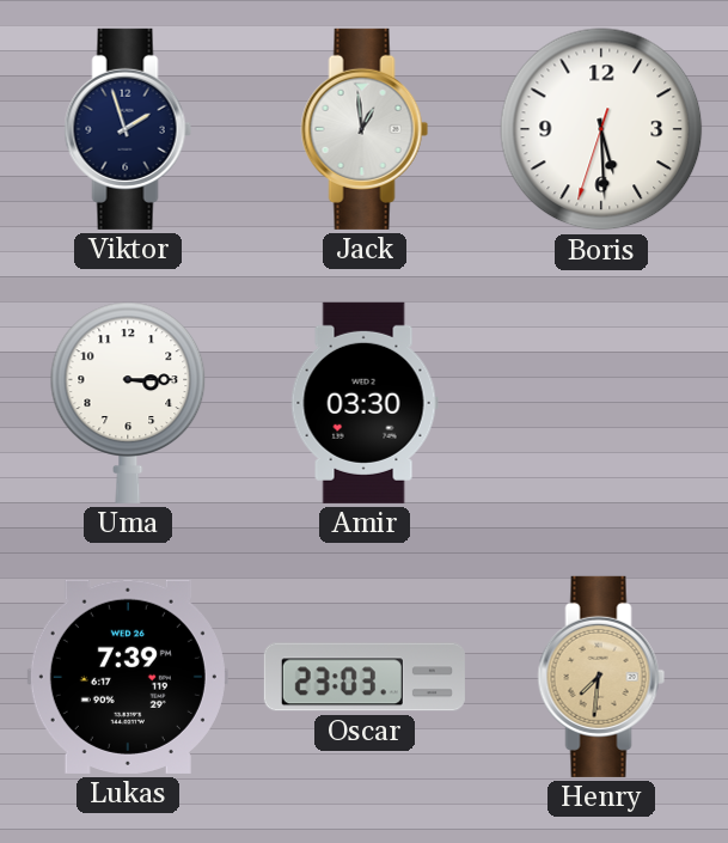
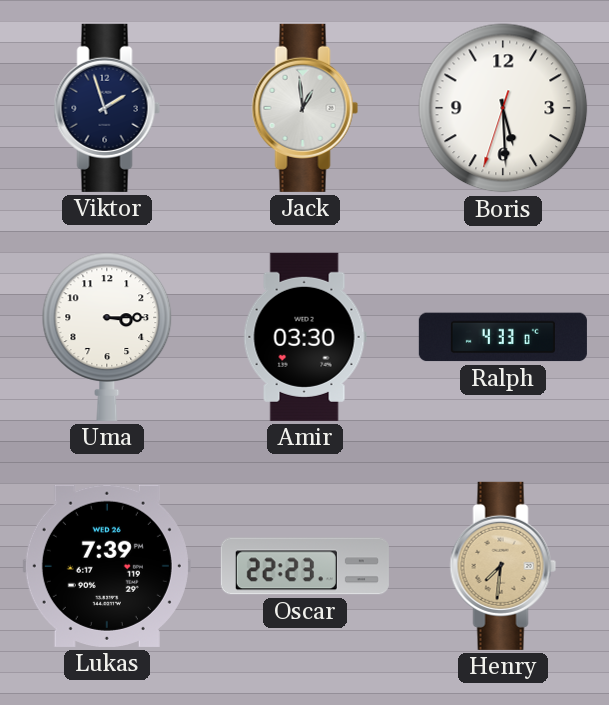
Ralph: none -> 4:33 (503, 337)
Oscar: 23:03 -> 22:23 (305, 566)
